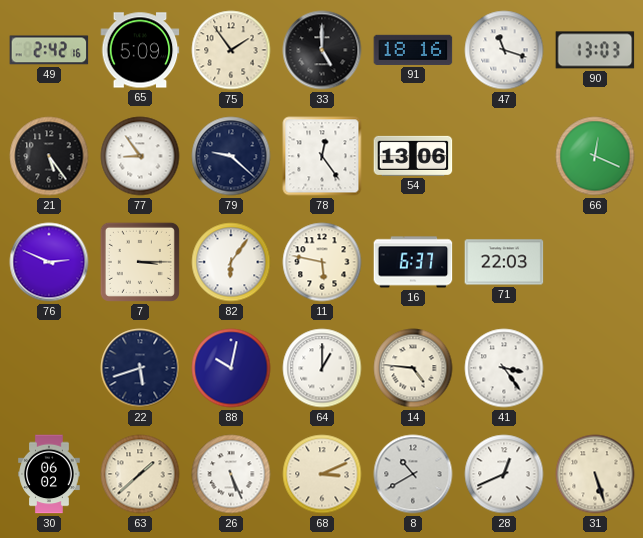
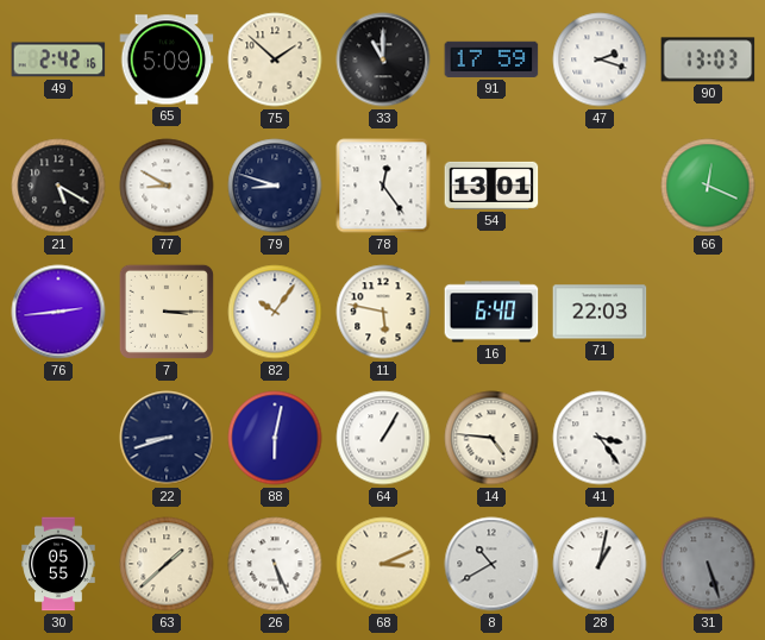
75: 1:54 -> 1:52 (275, 59)
33: 5:00 -> 11:00 (383, 59)
91: 18:16 -> 17:59 (491, 59)
47: 11:18 -> 2:18 (600, 59)
21: 5:24 -> 5:20 (58, 186)
77: 8:54 -> 8:50 (167, 186)
79: 9:22 -> 8:48 (275, 186)
54: 13:06 -> 13:01 (491, 186)
76: 2:49 -> 2:44 (58, 312)
82: 6:06 -> 10:06 (275, 312)
16: 6:37 -> 6:40 (491, 312)
22: 5:42 -> 8:42 (167, 438)
88: 10:02 -> 6:02 (275, 438)
64: 1:00 -> 1:05 (383, 438)
30: 06:02 -> 05:55 (58, 564)
28: 12:41 -> 1:02 (600, 564)
31 dial: cream -> grey (708, 564)
